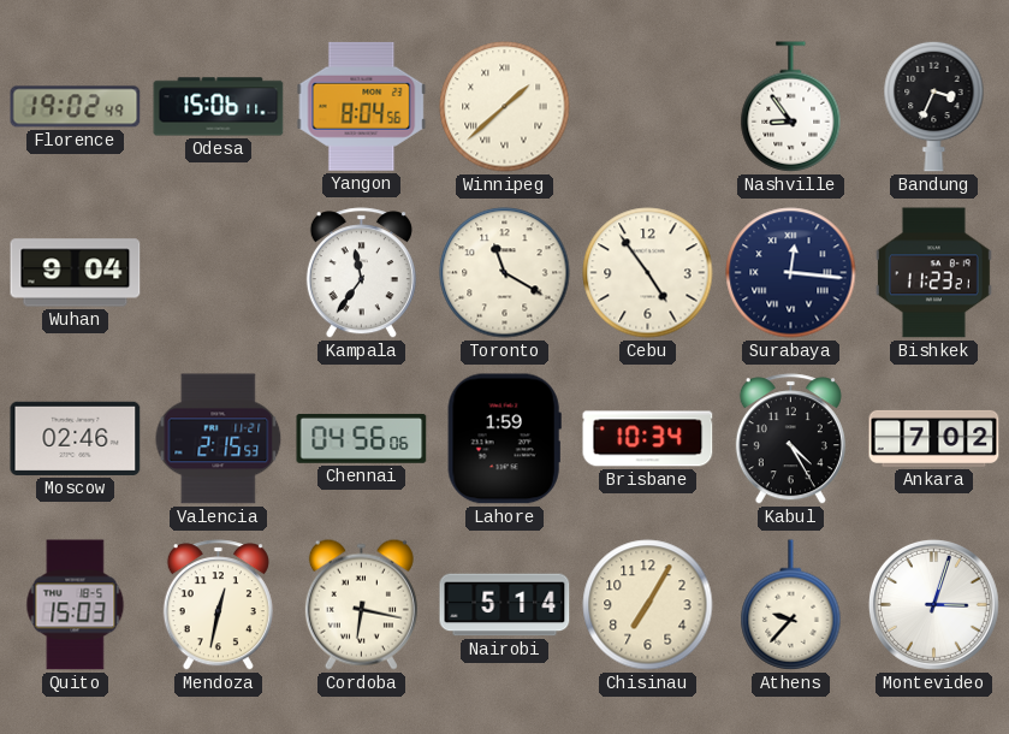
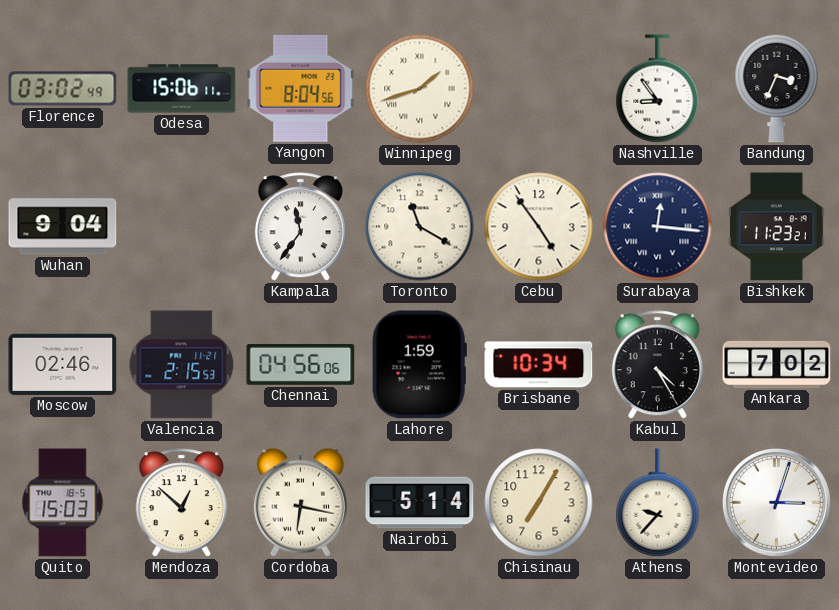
Florence: 19:02 -> 03:02 (63, 89)
Winnipeg: 1:38 -> 1:42 (420, 89)
Mendoza: 12:32 -> 12:52 (181, 503)
